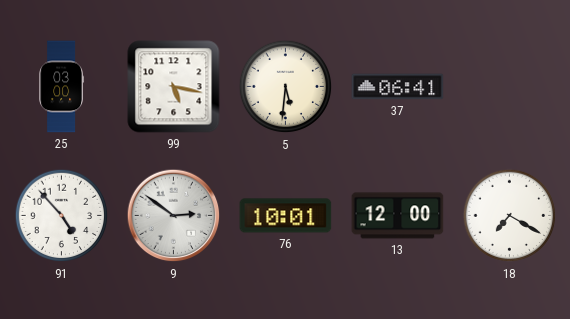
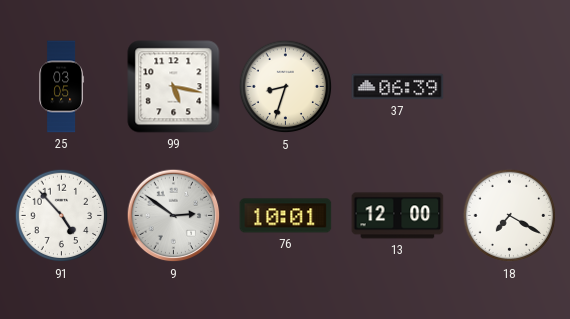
25: 03:00 -> 03:05 (61, 87)
5: 5:31 -> 8:33 (286, 87)
37: 06:41 -> 06:39 (398, 87)
